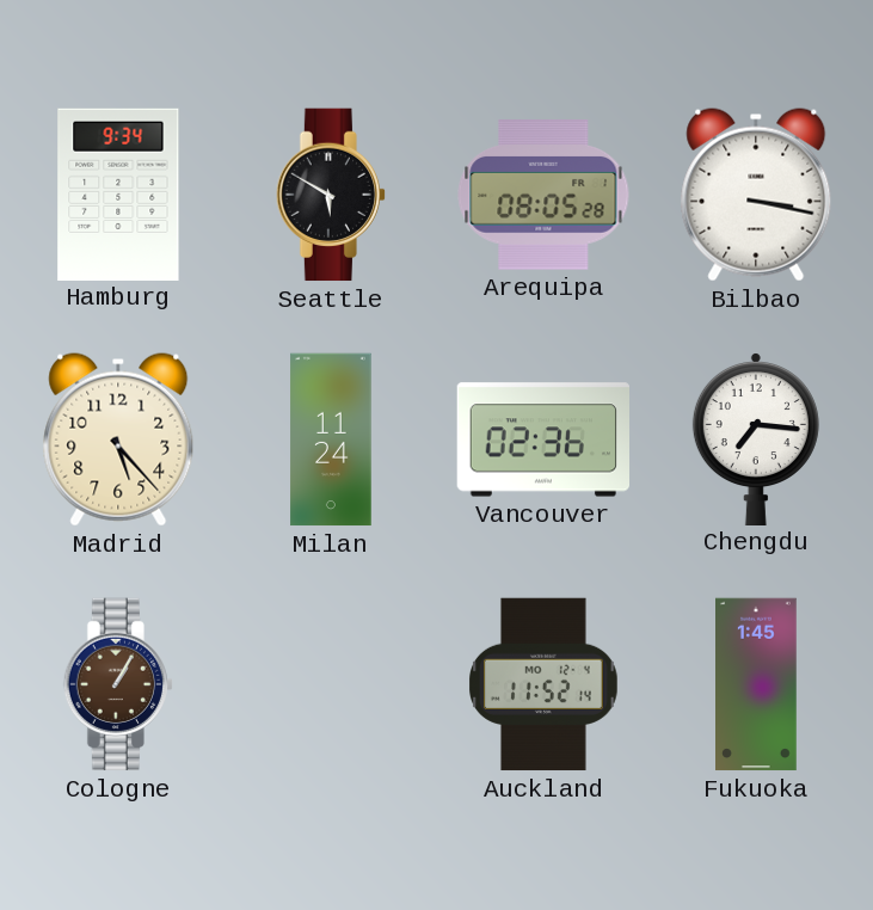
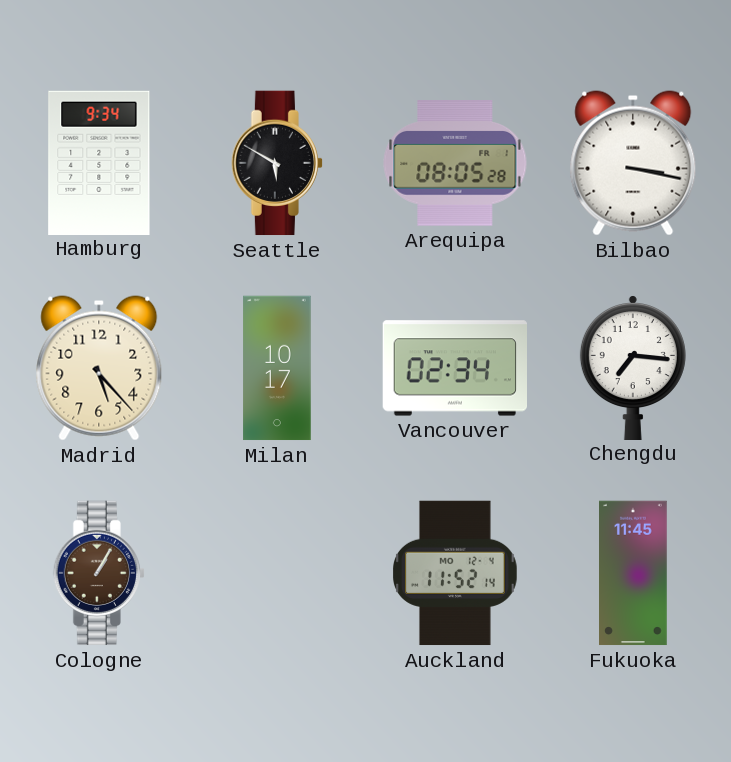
Milan: 11:24 -> 10:17 (277, 368)
Vancouver: 02:36 -> 02:34 (454, 368)
Fukuoka: 1:45 -> 11:45 (634, 573)
